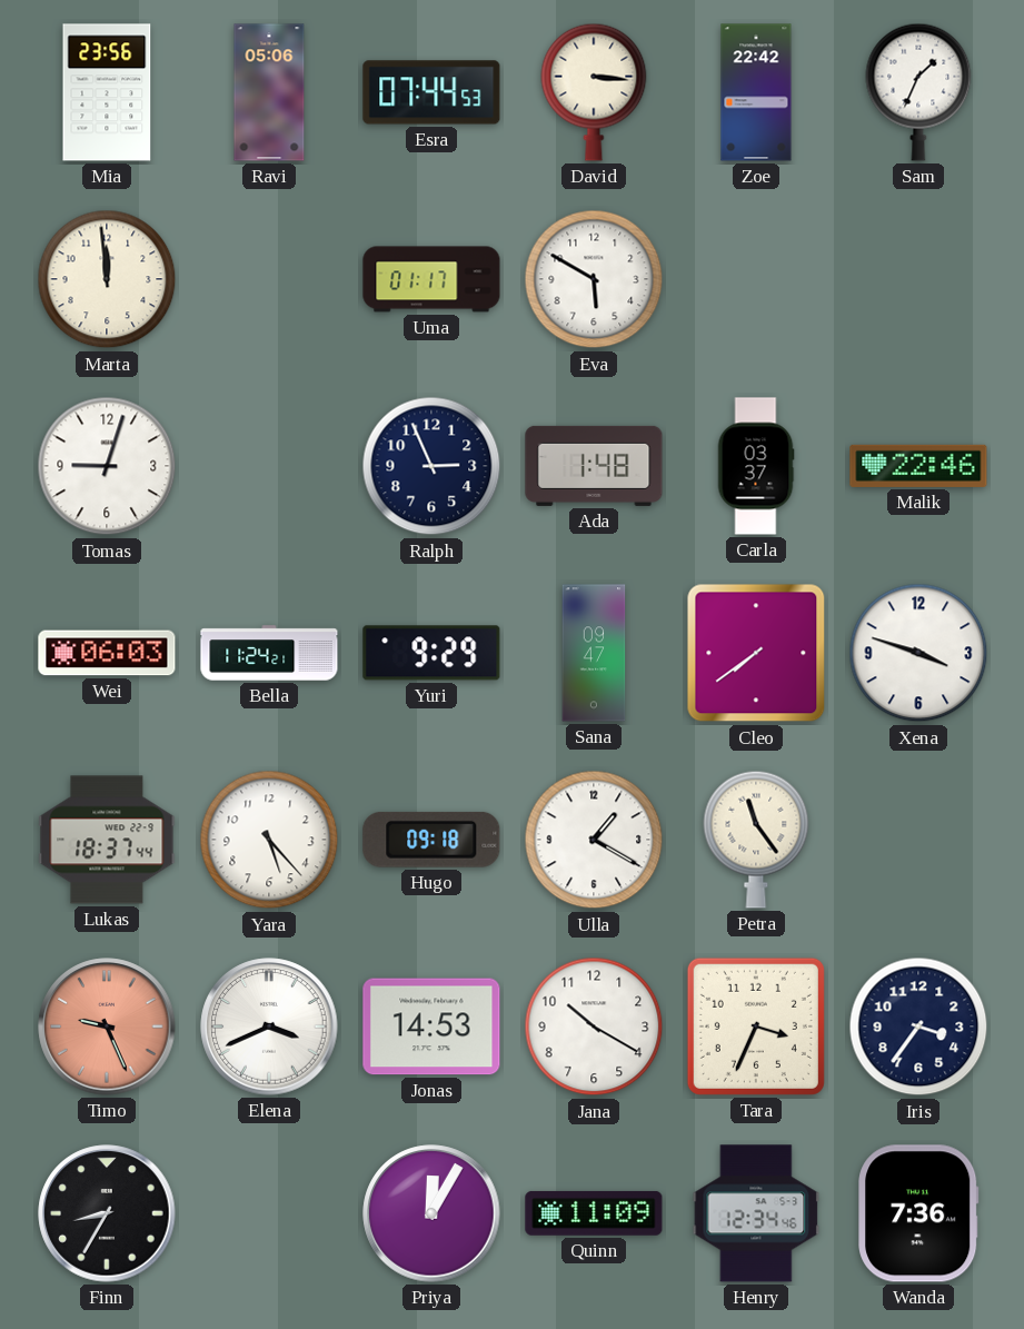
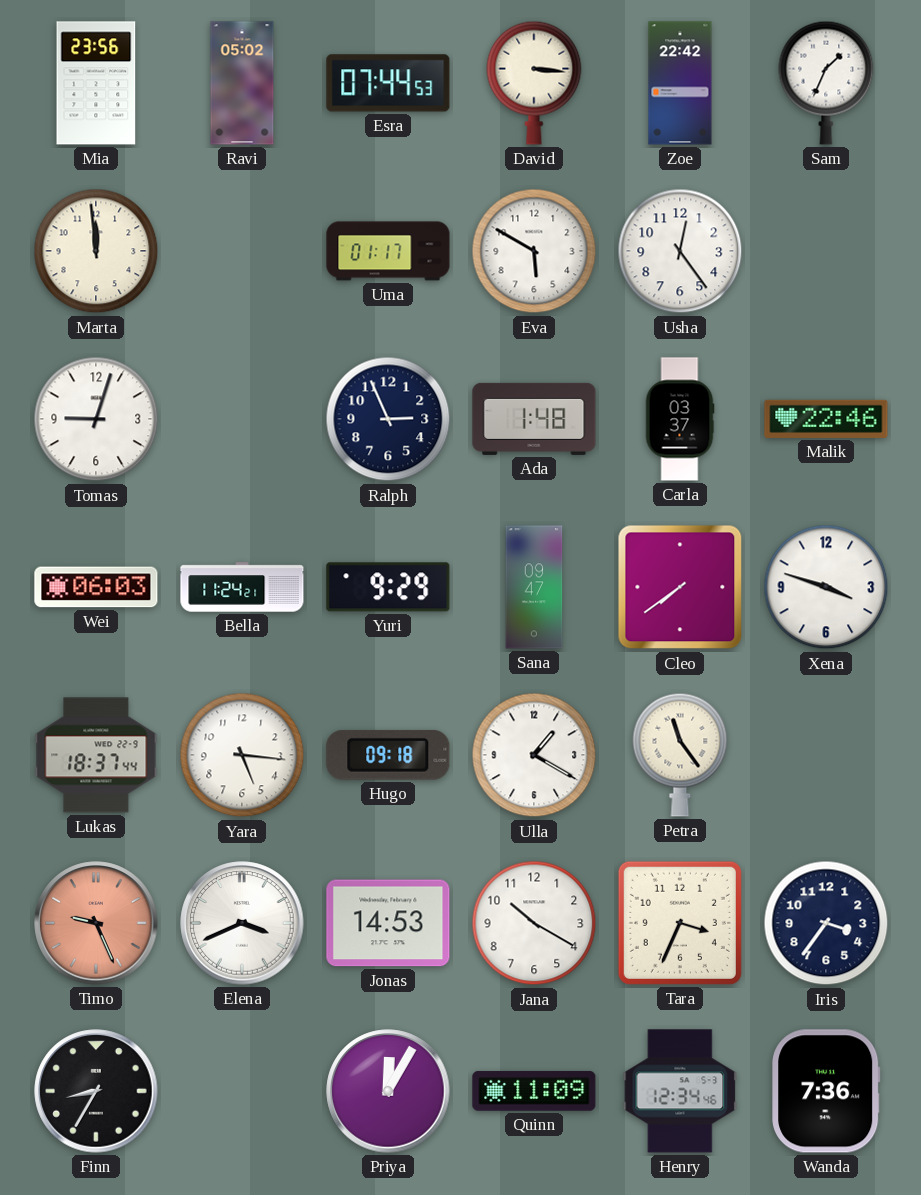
Ravi: 05:06 -> 05:02 (242, 83)
Usha: none -> 12:24 (680, 251)
Yara: 5:23 -> 5:16 (242, 755)
